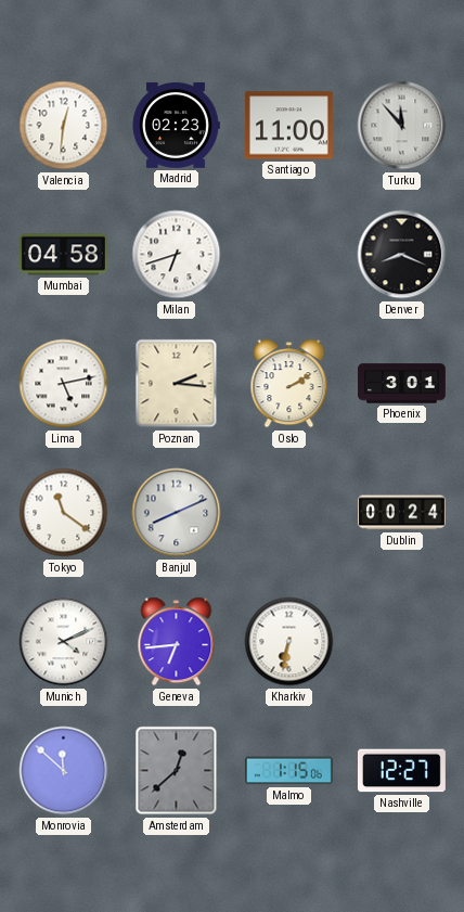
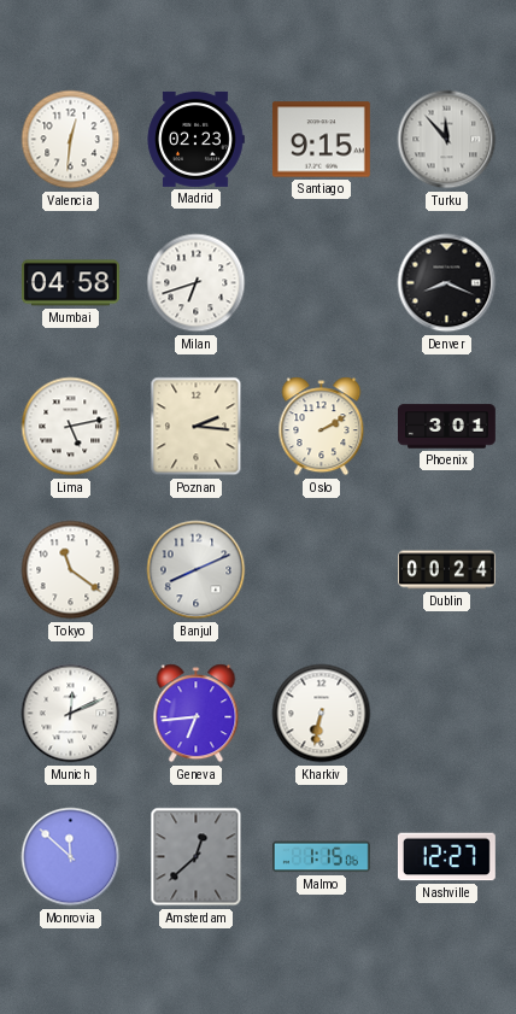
Santiago: 11:00 -> 9:15 (321, 140)
Munich: 4:11 -> 12:11 (71, 714)
